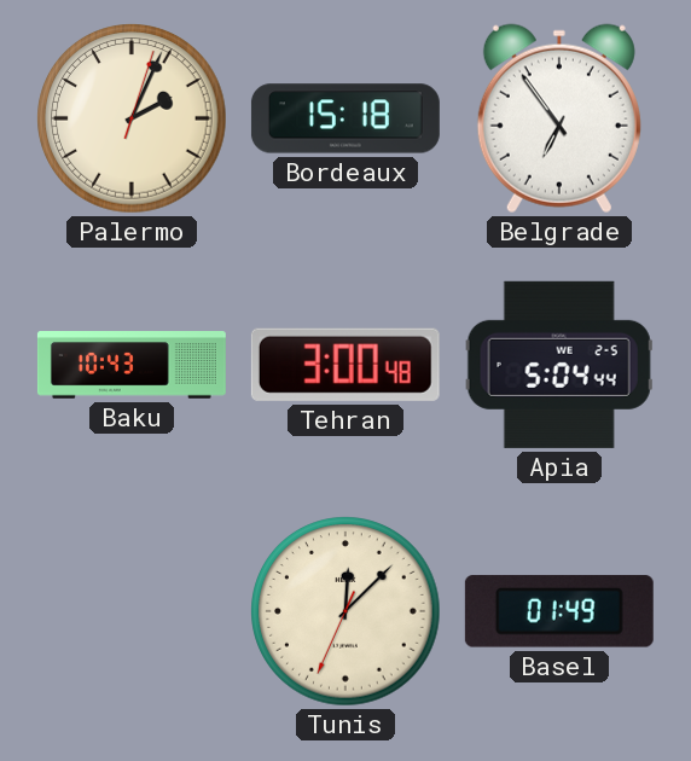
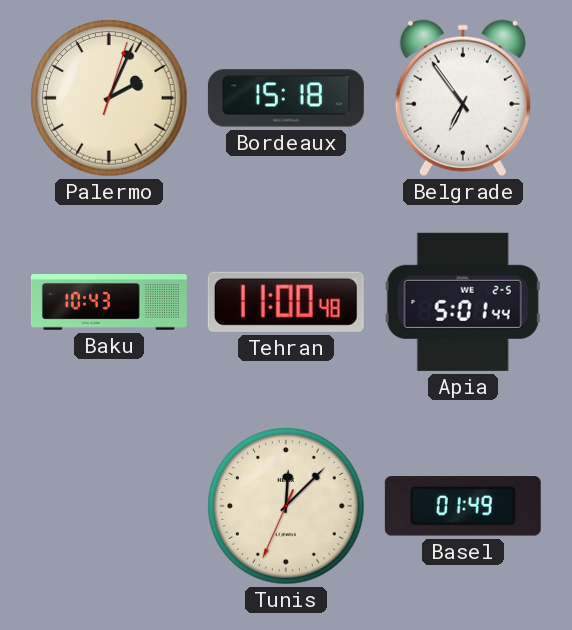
Tehran: 3:00 -> 11:00 (286, 302)
Apia: 5:04 -> 5:01 (463, 302)
